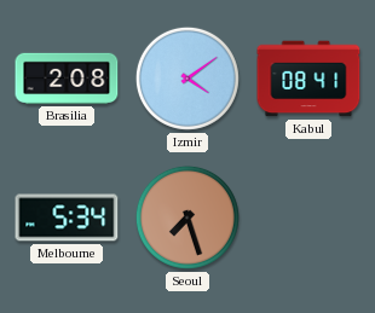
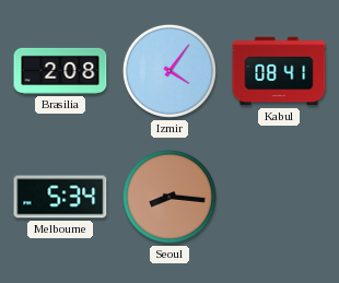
Izmir: 4:09 -> 4:06 (169, 71)
Seoul: 7:27 -> 8:16 (169, 197)
